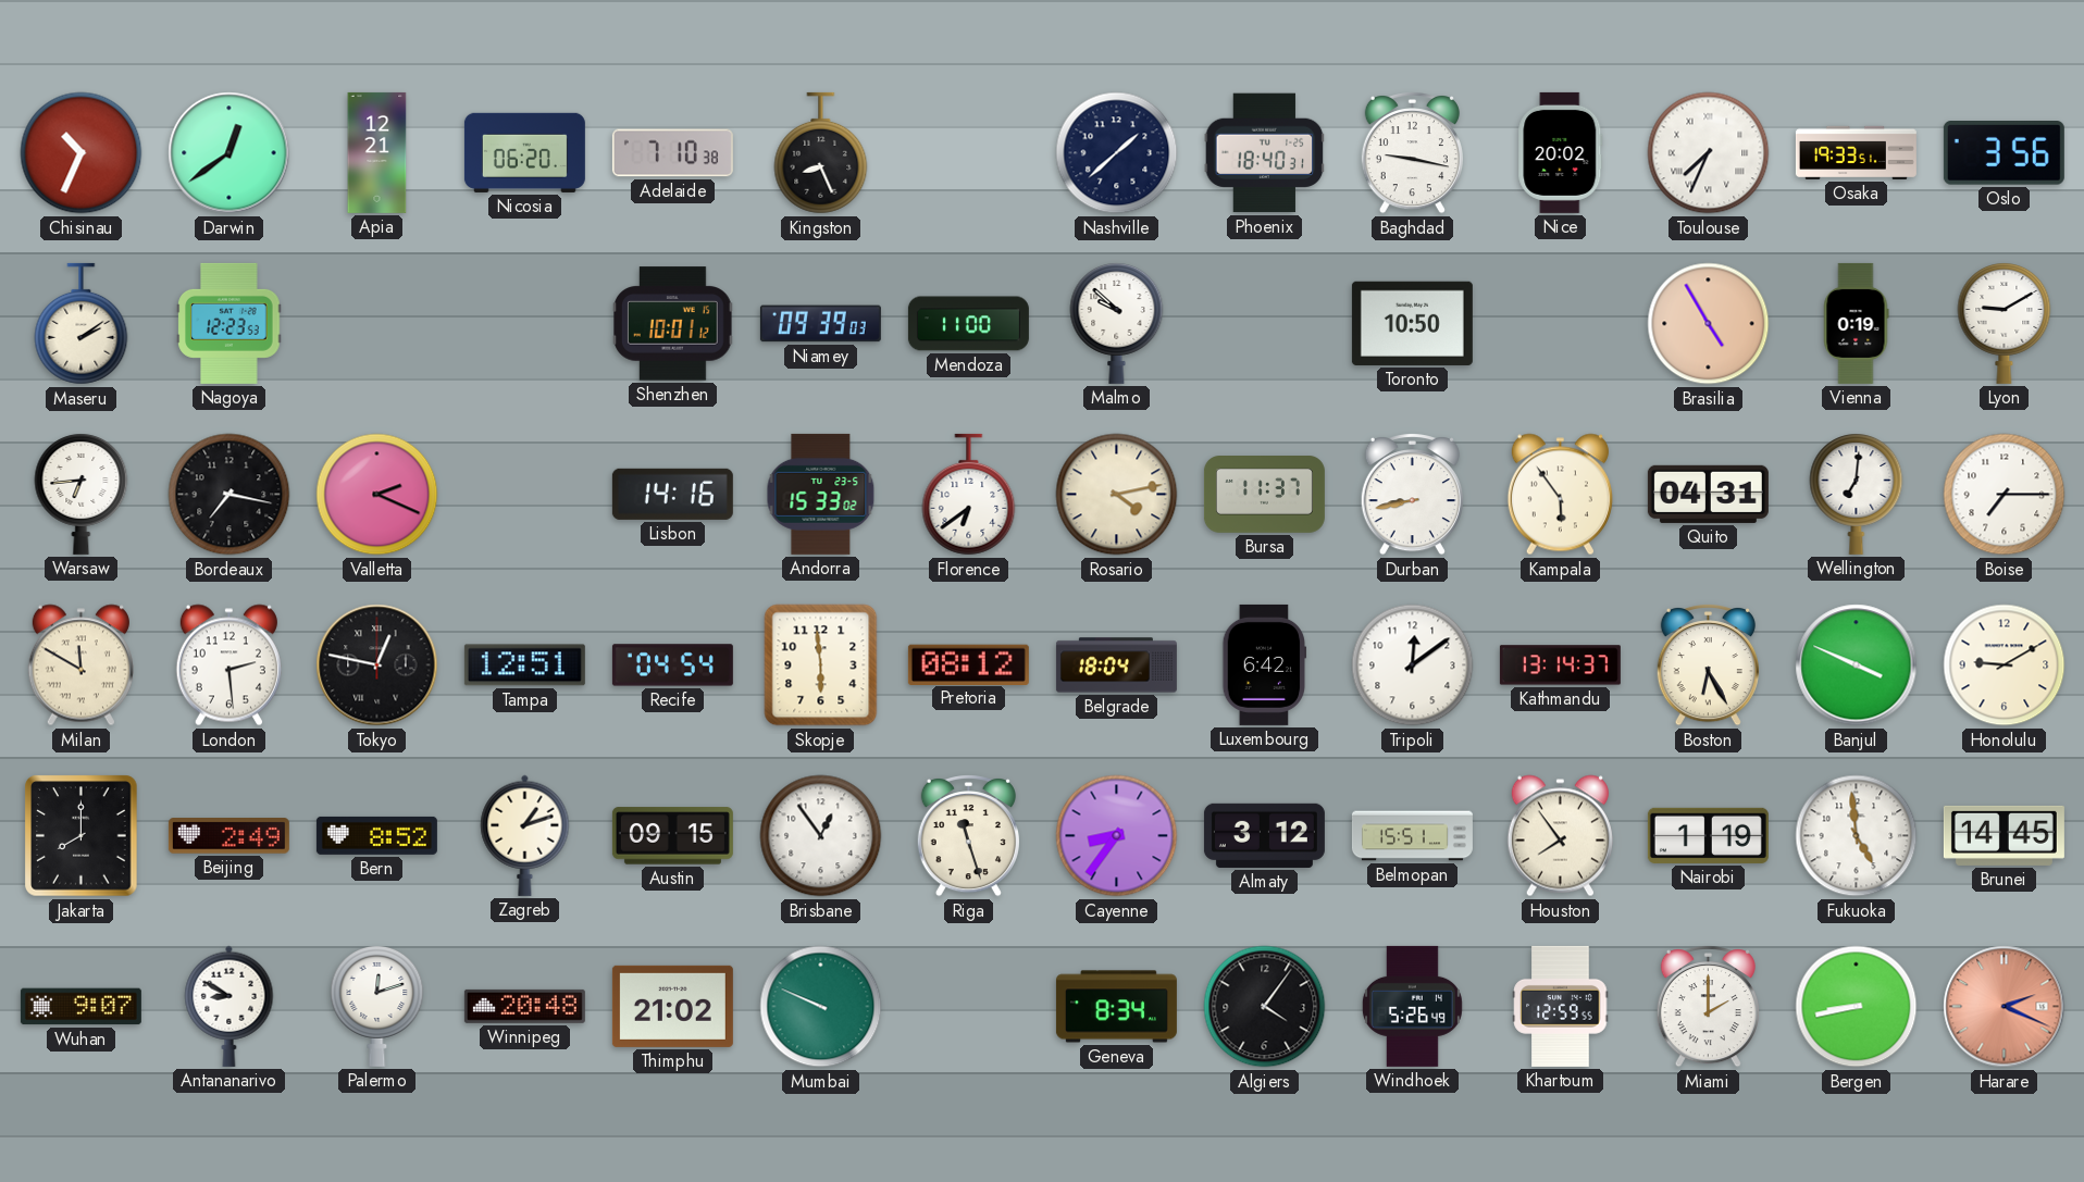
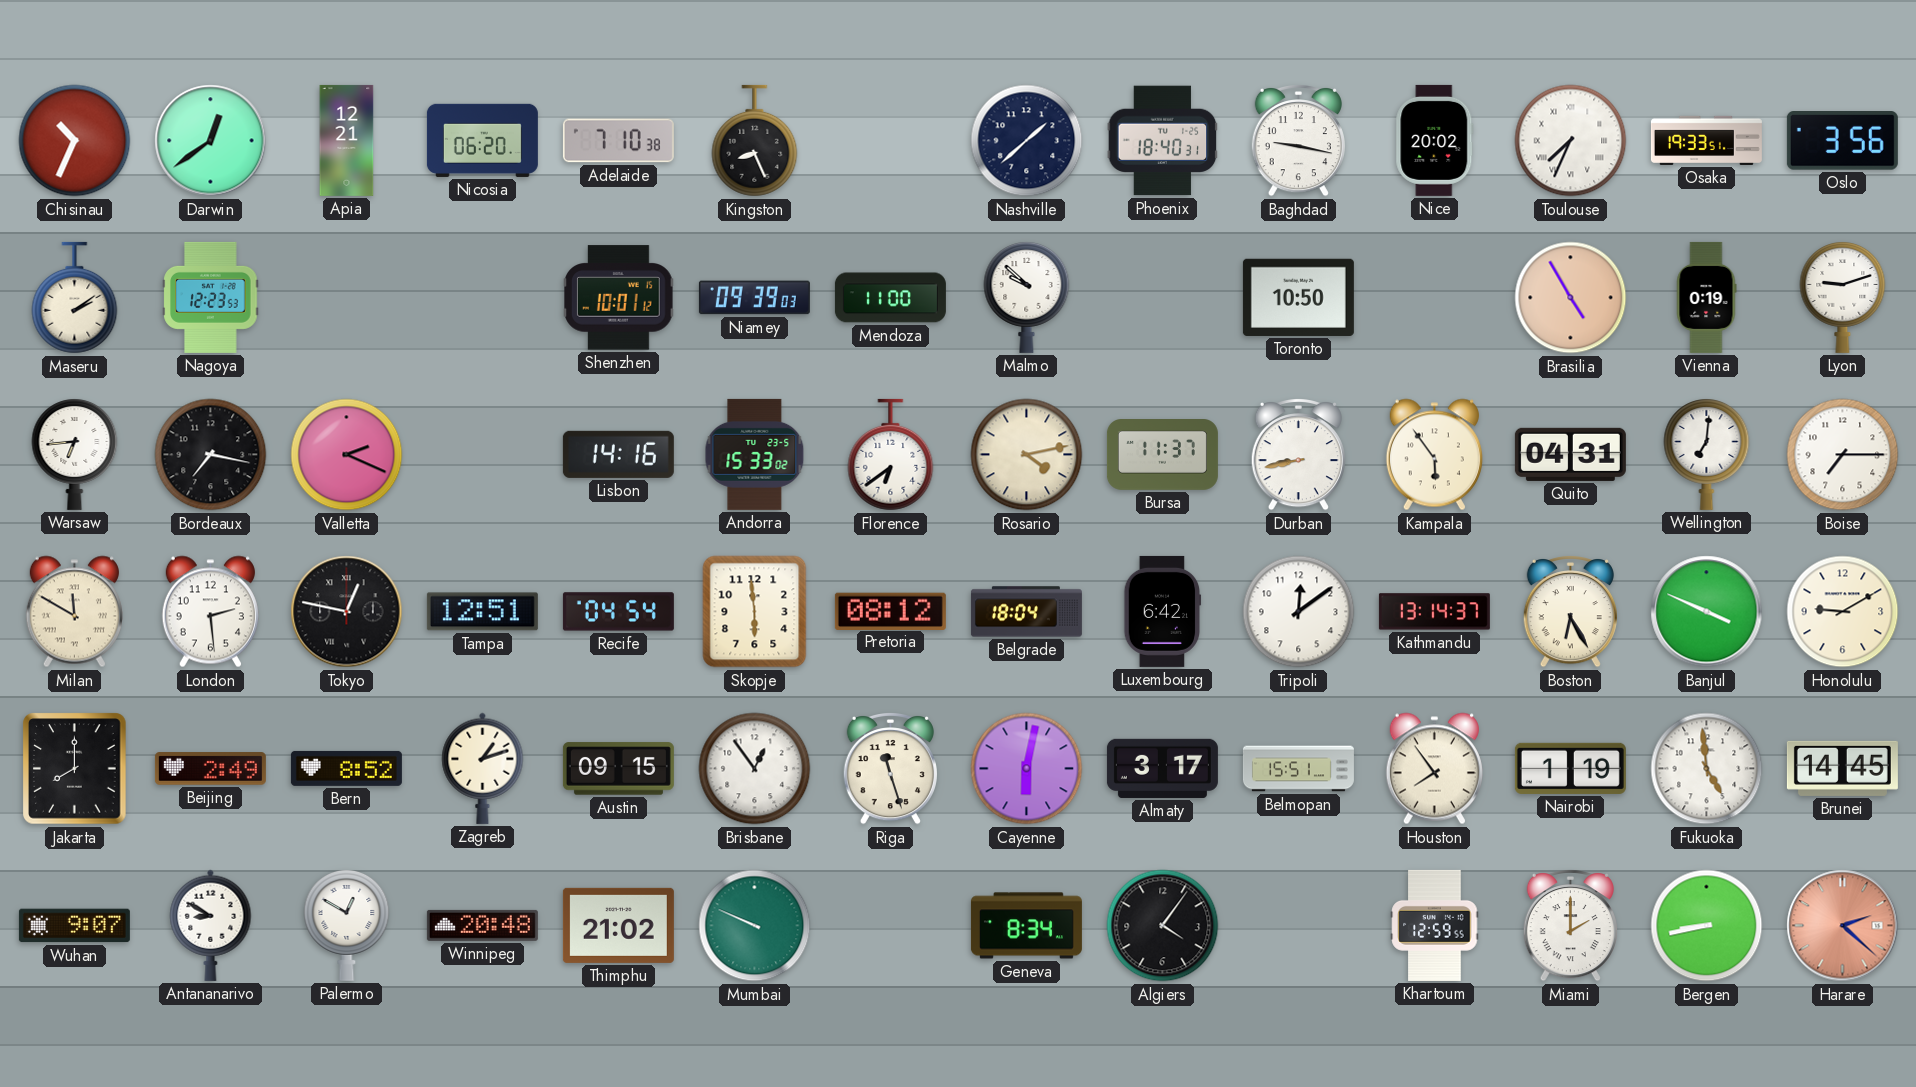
Lyon: 9:10 -> 9:12 (1843, 298)
Cayenne: 8:36 -> 6:02 (1027, 769)
Almaty: 3:12 -> 3:17 (1162, 768)
Palermo: 12:12 -> 12:50 (347, 926)
Windhoek: 5:26 -> none (1412, 1006)
Harare: 2:19 -> 2:22 (1843, 926)
